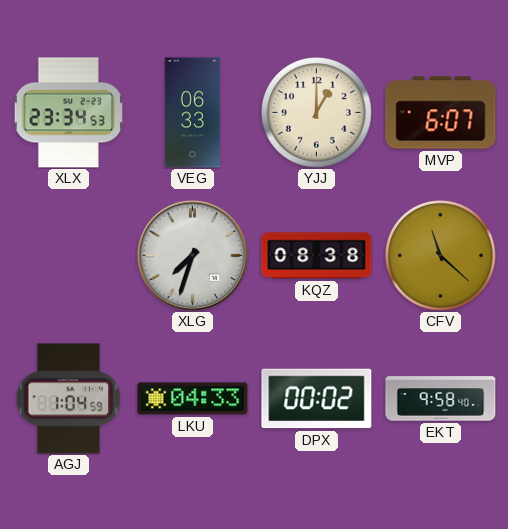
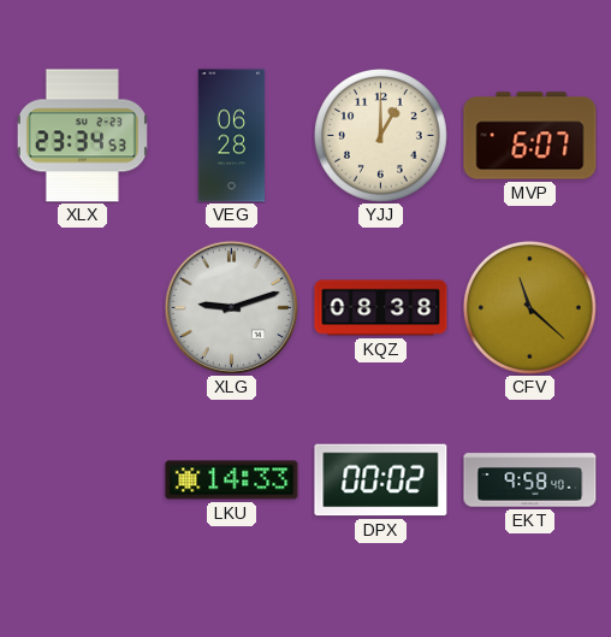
VEG: 06:33 -> 06:28 (232, 136)
XLG: 7:33 -> 9:12 (231, 307)
AGJ: 1:04 -> none (69, 399)
LKU: 04:33 -> 14:33 (232, 480)
